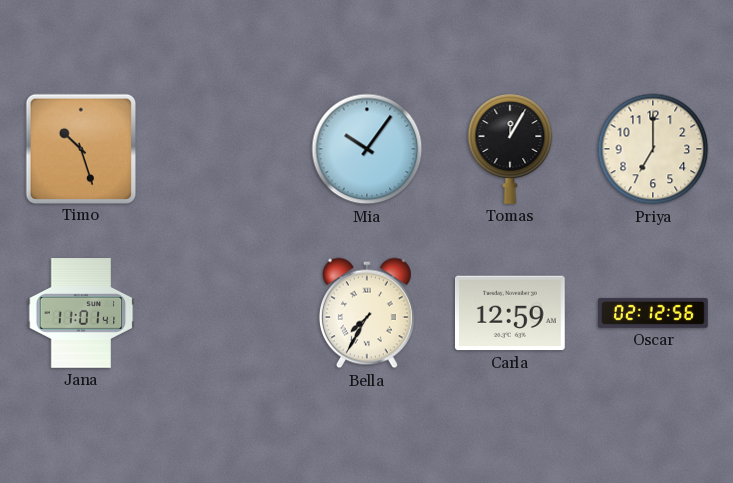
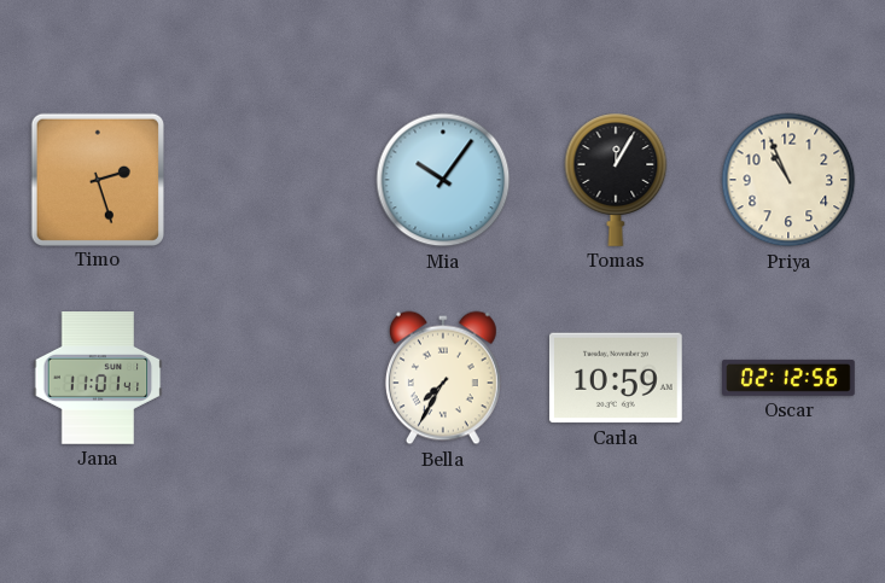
Timo: 10:27 -> 2:27 (97, 179)
Priya: 7:00 -> 10:56 (788, 180)
Carla: 12:59 -> 10:59 (616, 378)
